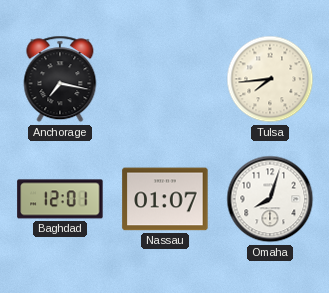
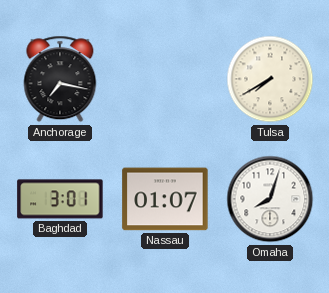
Tulsa: 7:44 -> 7:40 (270, 79)
Baghdad: 12:01 -> 3:01 (60, 199)
